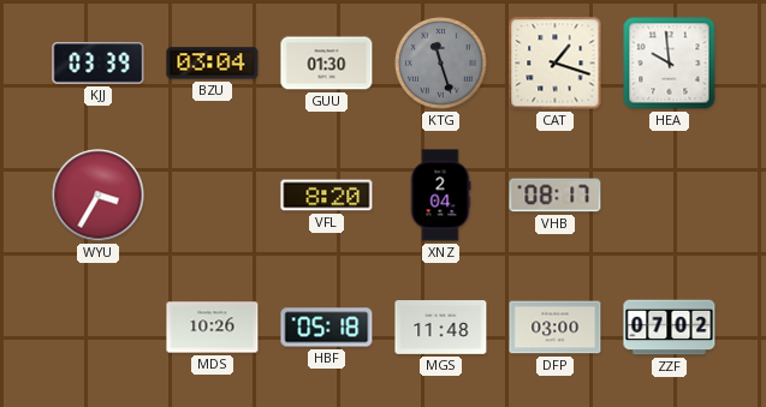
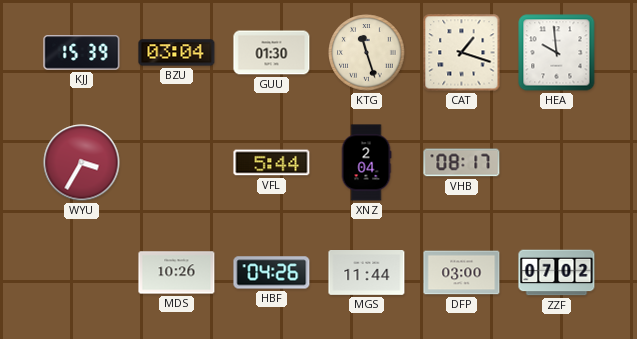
KJJ: 03:39 -> 15:39 (82, 53)
KTG dial: grey -> cream (367, 53)
VFL: 8:20 -> 5:44 (272, 163)
HBF: 05:18 -> 04:26 (272, 273)
MGS: 11:48 -> 11:44 (367, 273)
